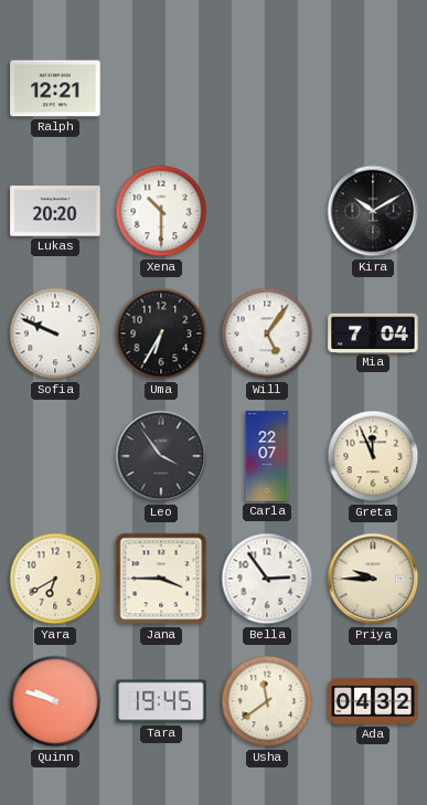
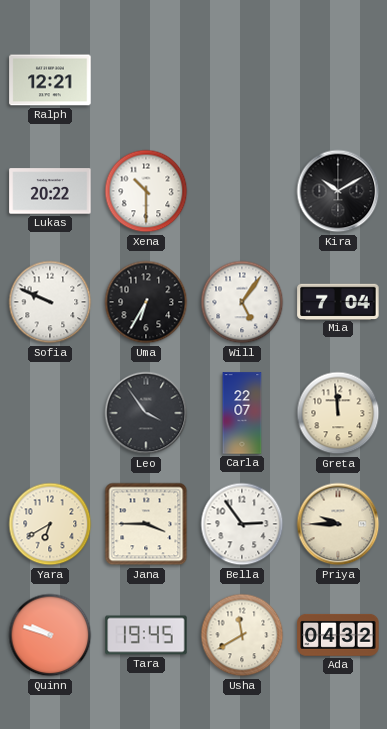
Lukas: 20:20 -> 20:22 (50, 191)
Greta: 11:56 -> 11:59 (338, 413)
Usha: 11:39 -> 11:40 (242, 635)
